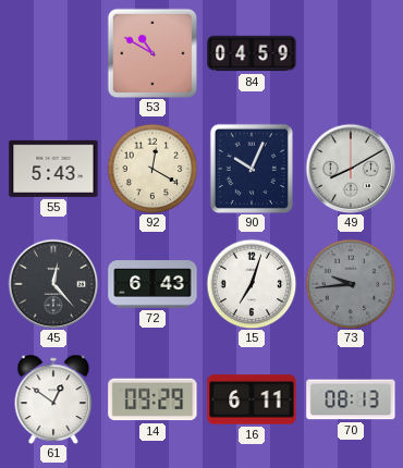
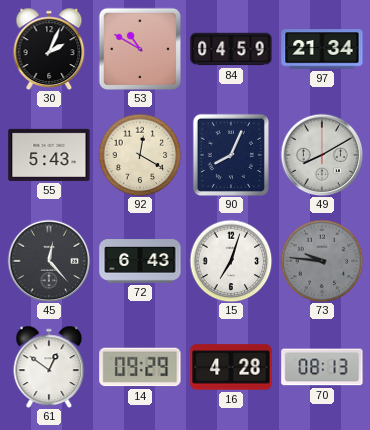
30: none -> 2:04 (49, 48)
97: none -> 21:34 (322, 49)
90: 10:04 -> 8:04 (231, 155)
73: 9:44 -> 9:46 (322, 261)
16: 6:11 -> 4:28 (231, 367)
